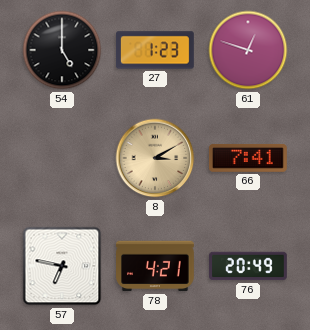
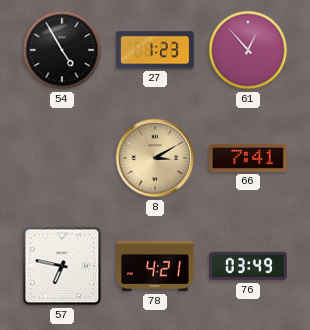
54: 5:00 -> 4:55 (62, 50)
61: 12:48 -> 12:53 (248, 50)
76: 20:49 -> 03:49 (249, 266)
